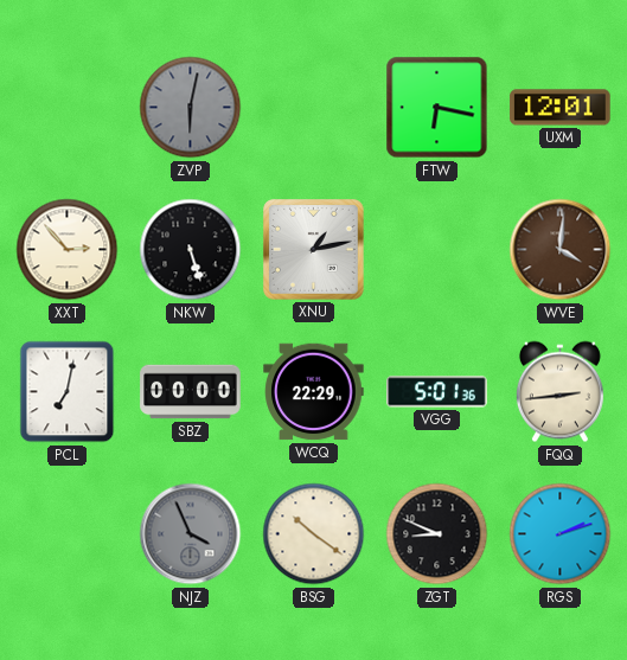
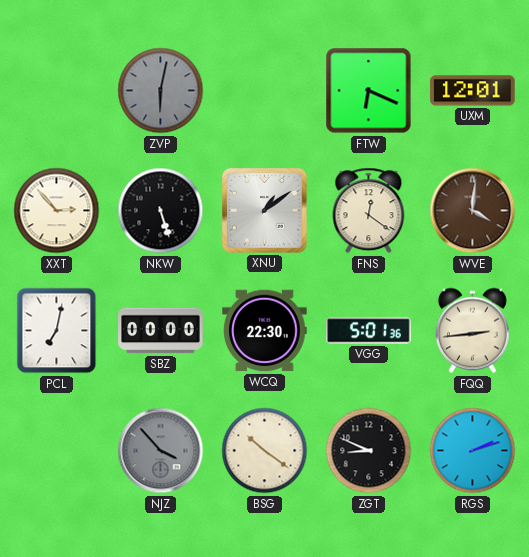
FTW: 6:17 -> 6:19 (369, 91)
XNU: 1:13 -> 1:09 (265, 211)
FNS: none -> 12:21 (369, 211)
WCQ: 22:29 -> 22:30 (265, 331)
NJZ: 3:56 -> 3:53 (161, 451)
